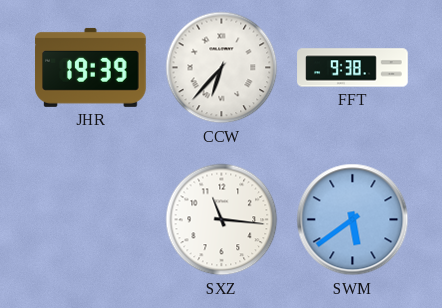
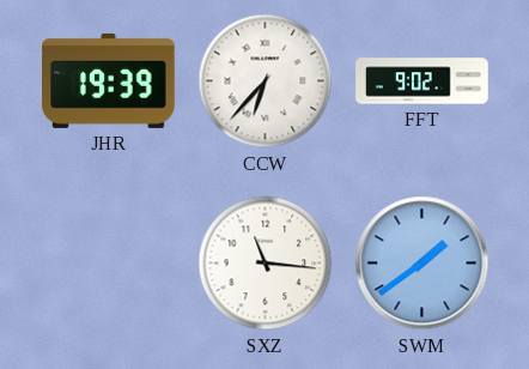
FFT: 9:38 -> 9:02 (422, 81)
SWM: 5:39 -> 1:39 (422, 264)
